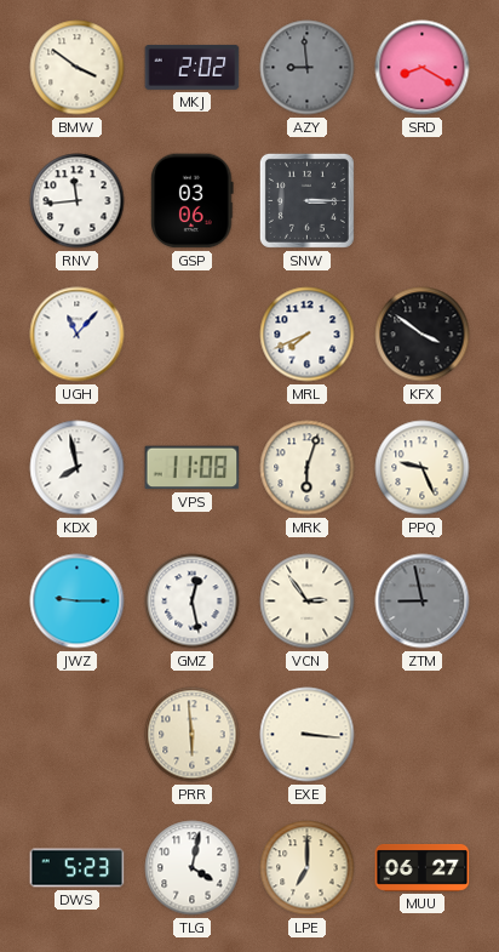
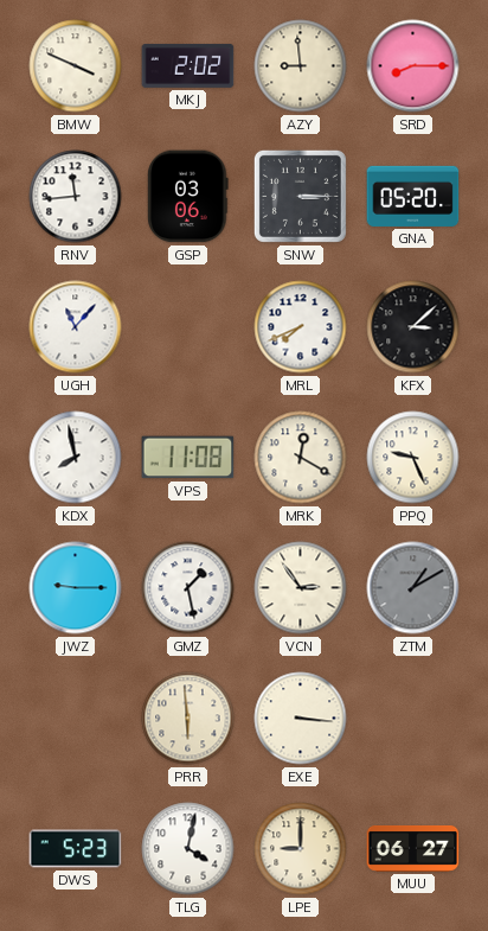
BMW: 3:51 -> 3:49 (76, 66)
AZY dial: grey -> cream (301, 66)
SRD: 8:20 -> 8:15 (413, 66)
GNA: none -> 05:20 (413, 196)
KFX: 3:51 -> 3:08 (413, 327)
MRK: 6:03 -> 12:20 (301, 458)
GMZ: 12:28 -> 1:28 (188, 588)
ZTM: 8:58 -> 1:10 (413, 588)
LPE: 7:00 -> 9:00 (301, 849)
